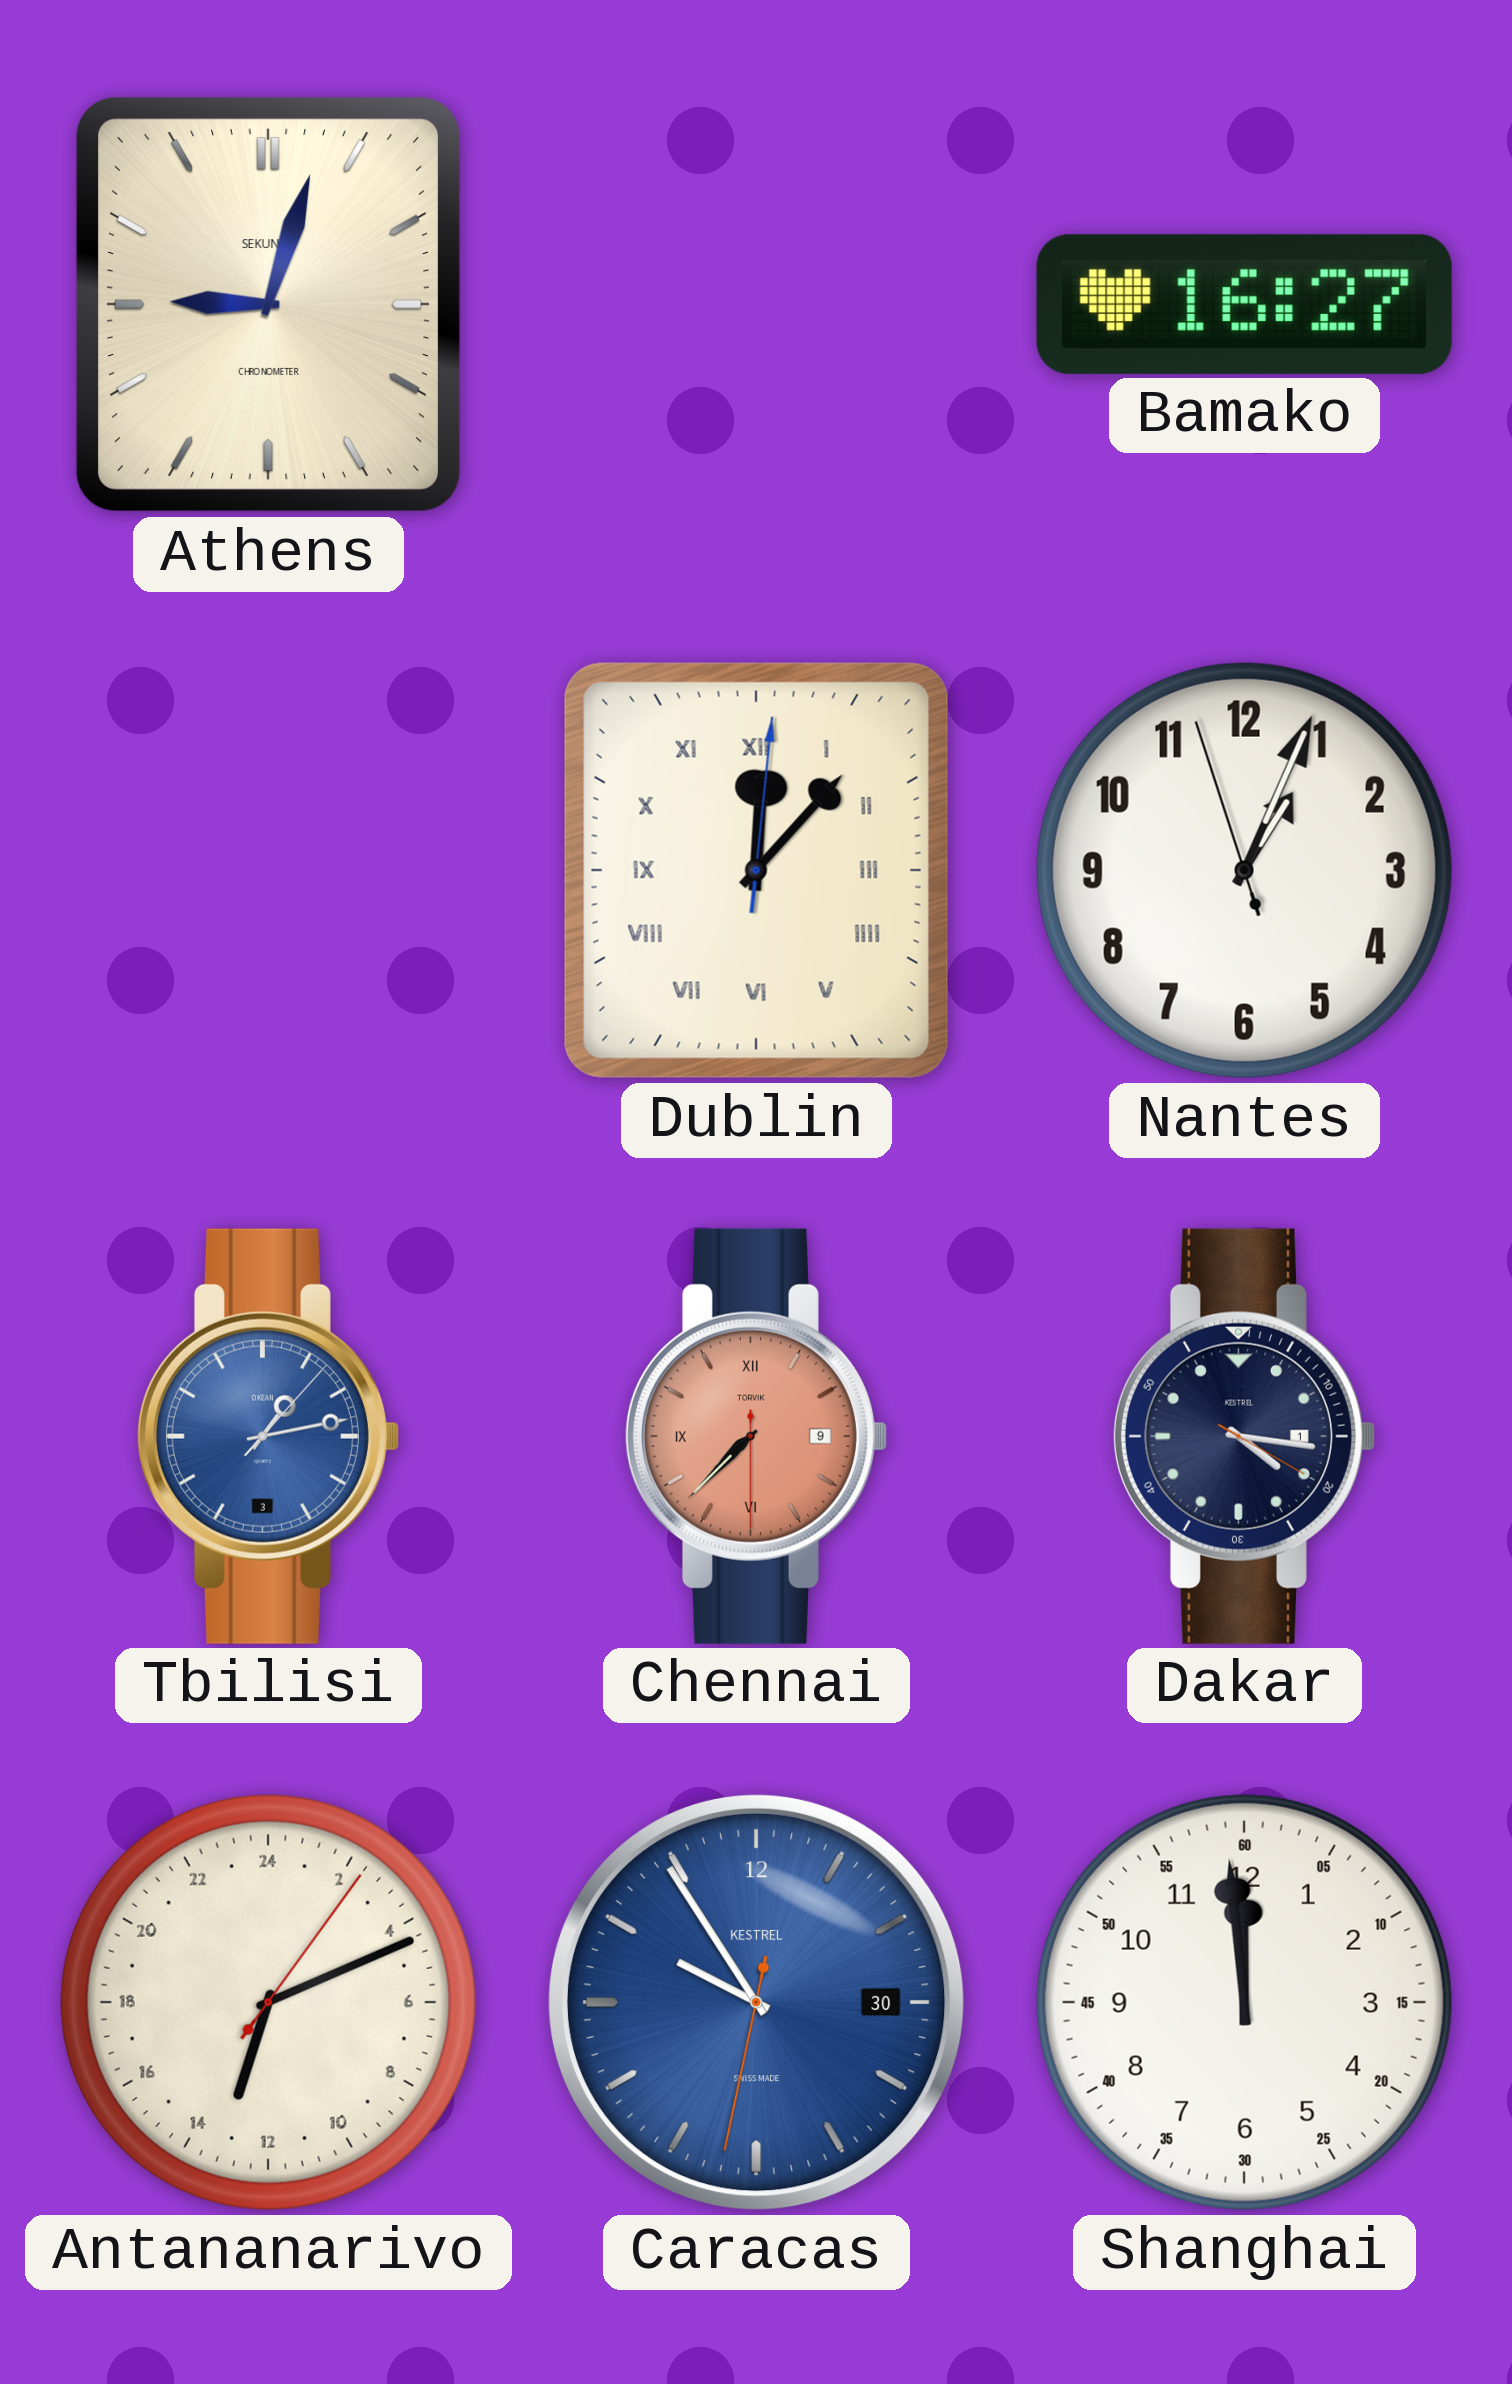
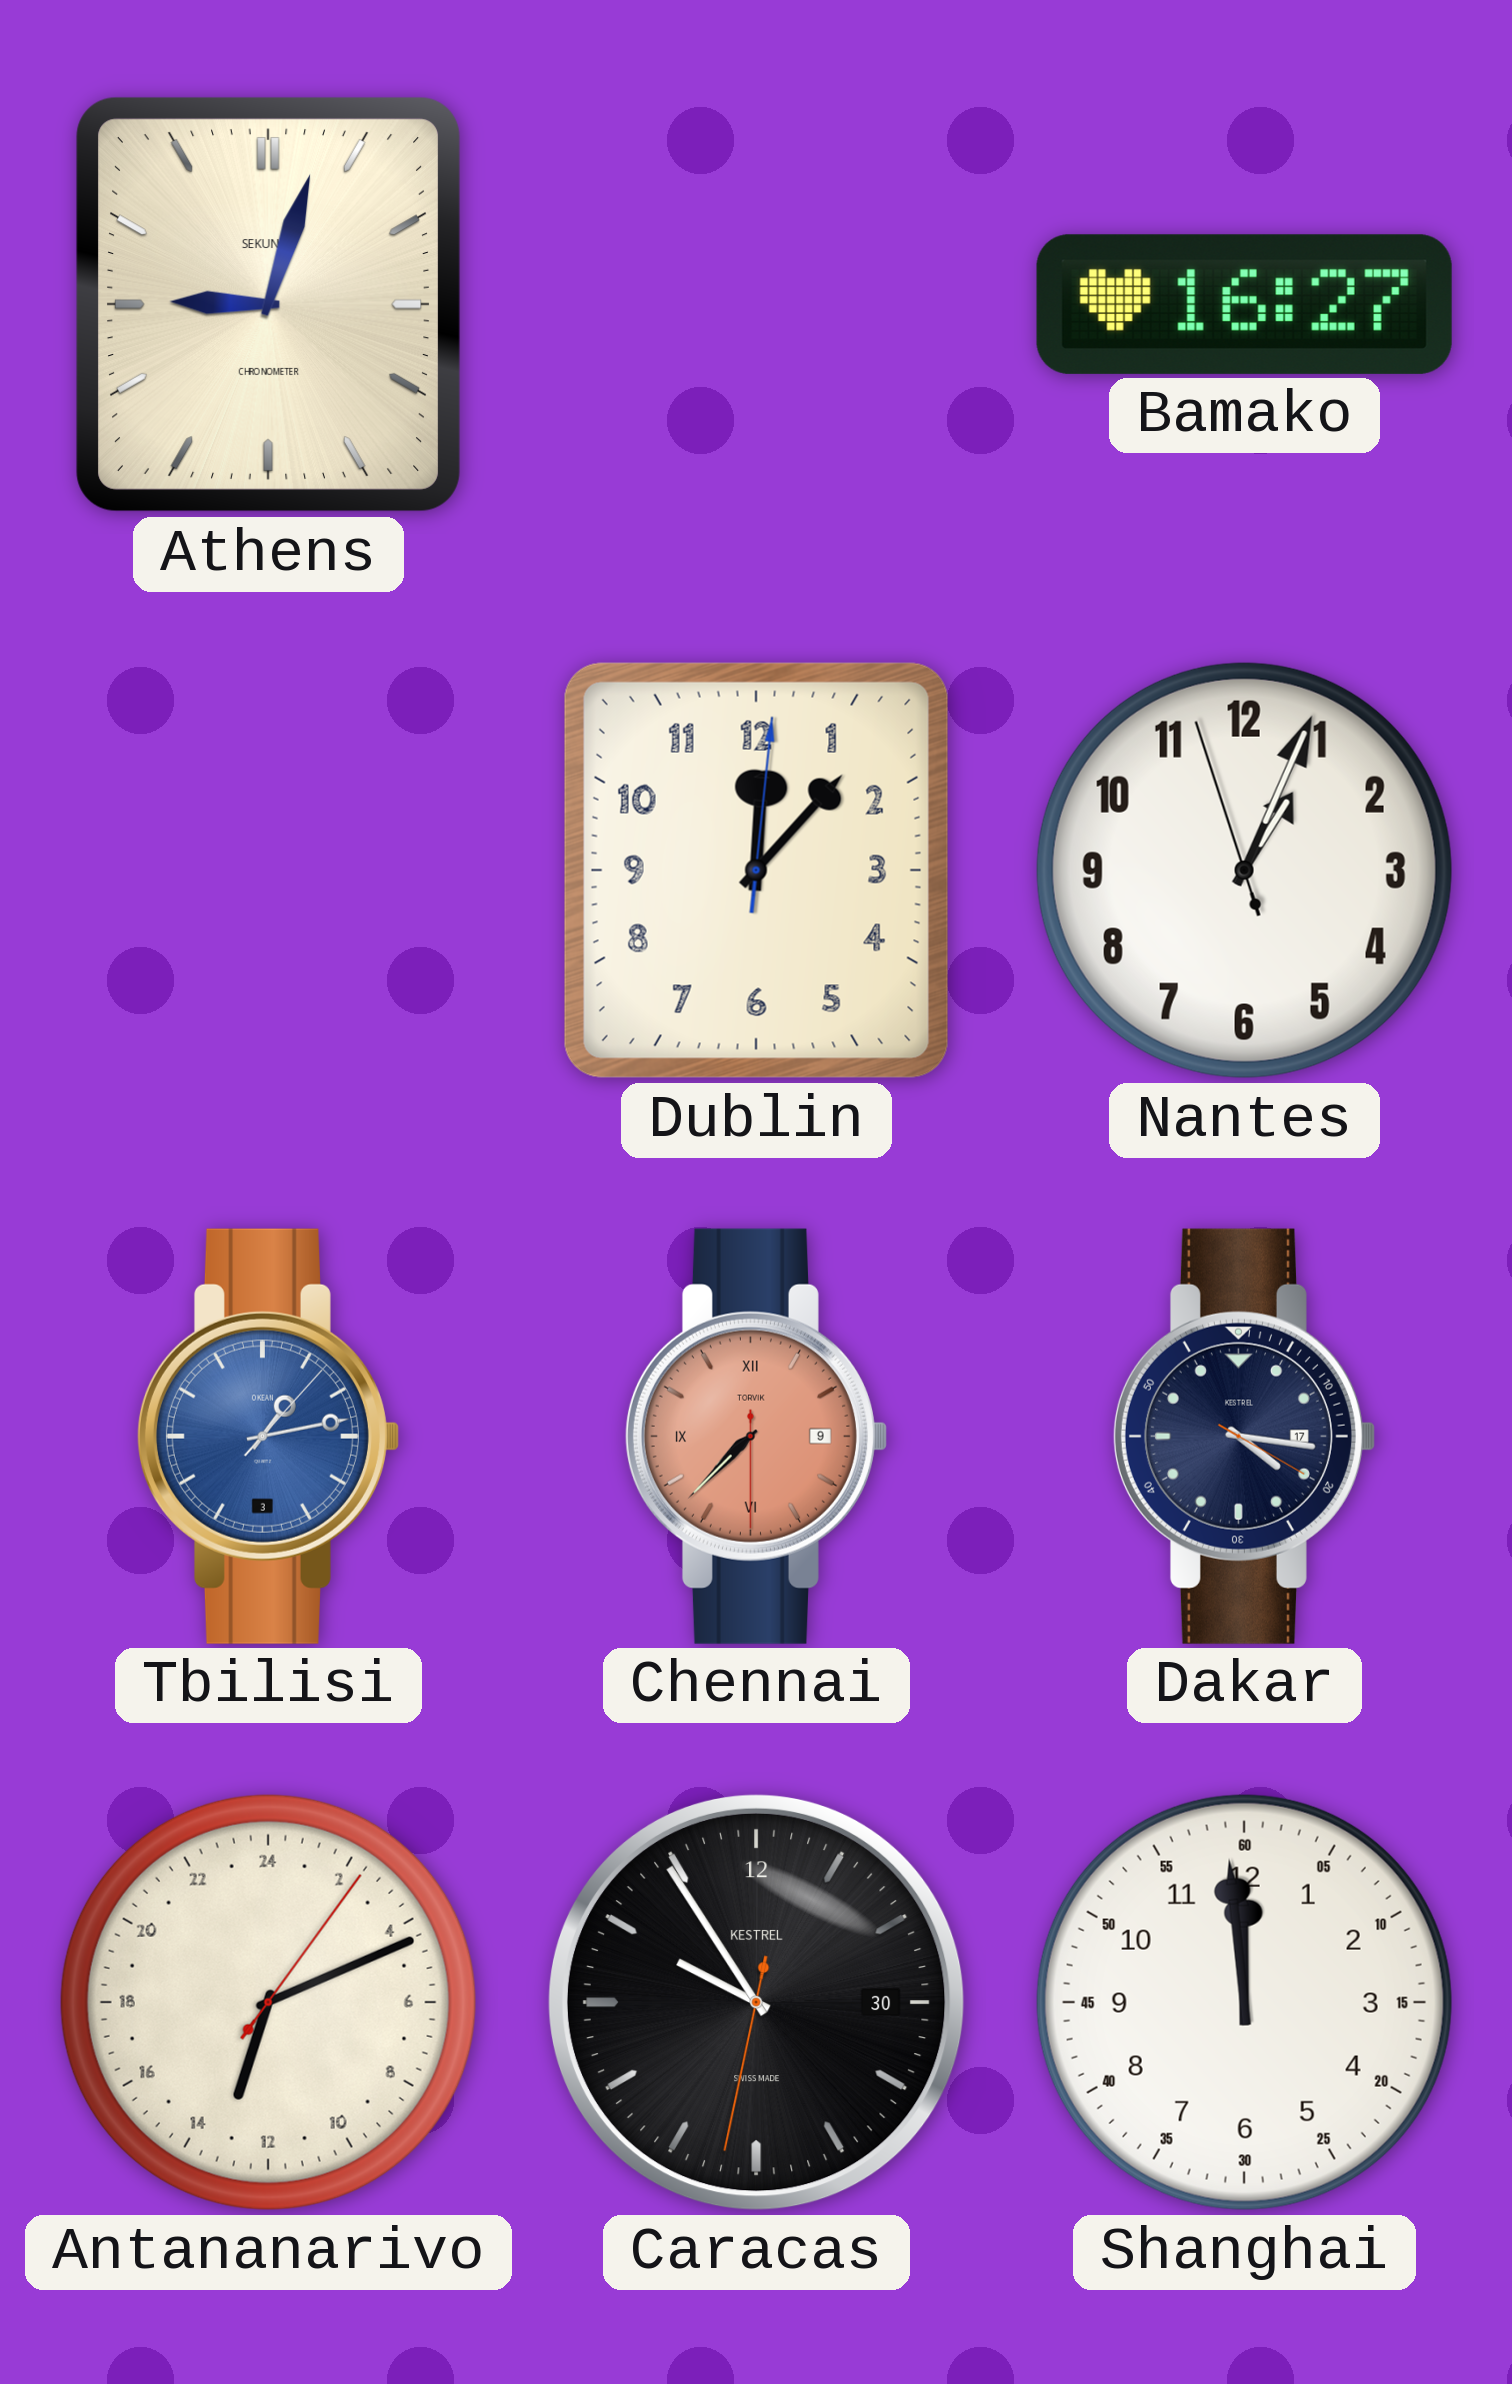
Dublin numerals: Roman -> Arabic (756, 870)
Dakar date: 1 -> 17 (1244, 1436)
Caracas dial: blue -> black (756, 2002)
